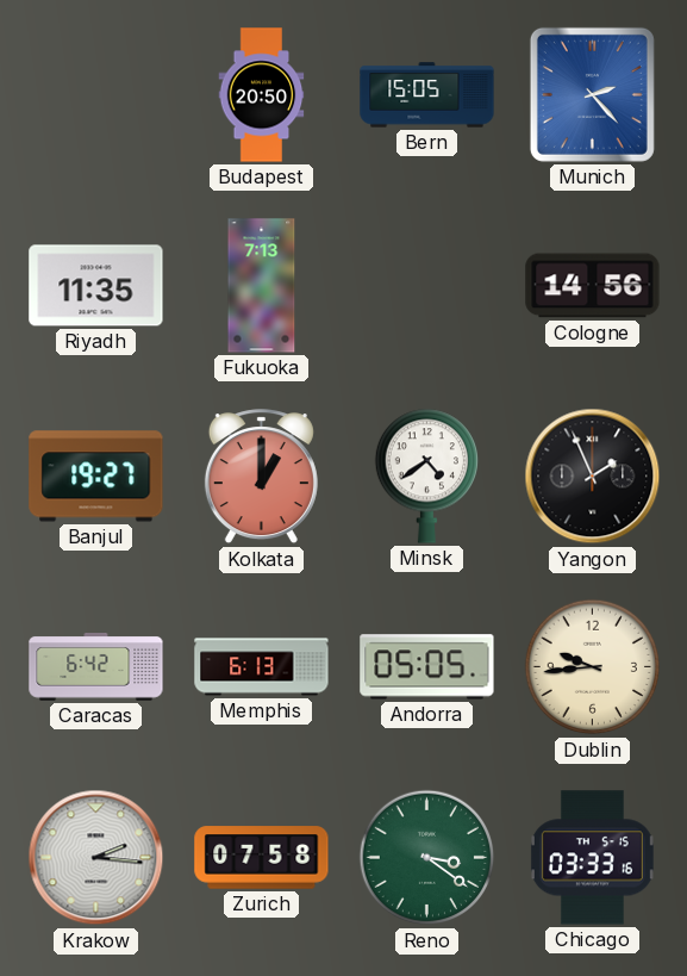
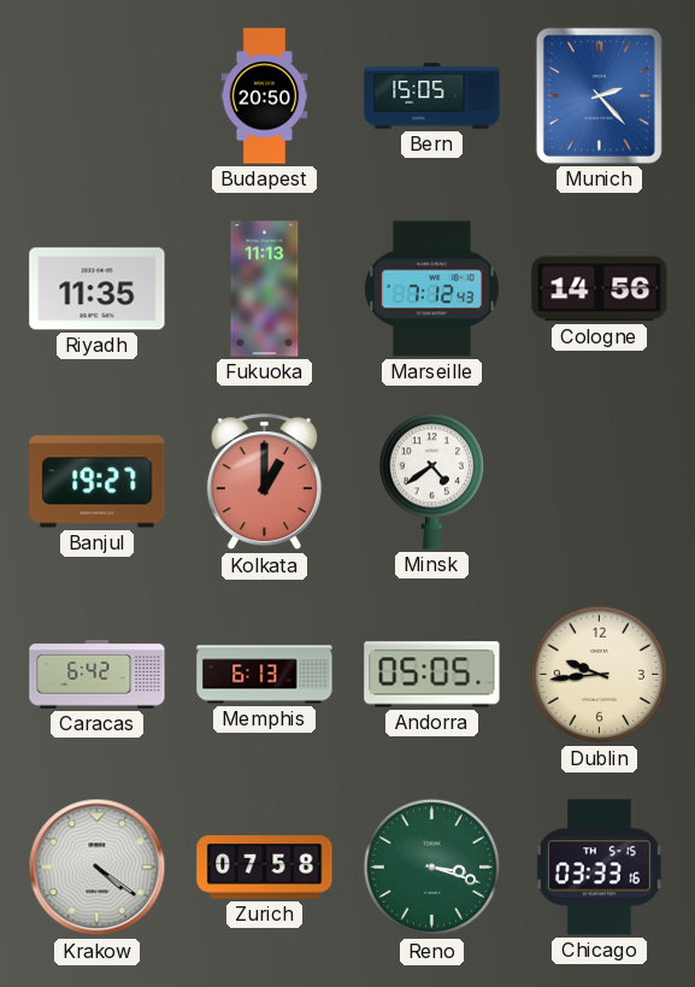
Fukuoka: 7:13 -> 11:13 (265, 289)
Marseille: none -> 7:12 (432, 289)
Yangon: 1:56 -> none (593, 477)
Krakow: 2:16 -> 4:21 (98, 868)
Reno: 3:21 -> 3:18 (432, 868)
